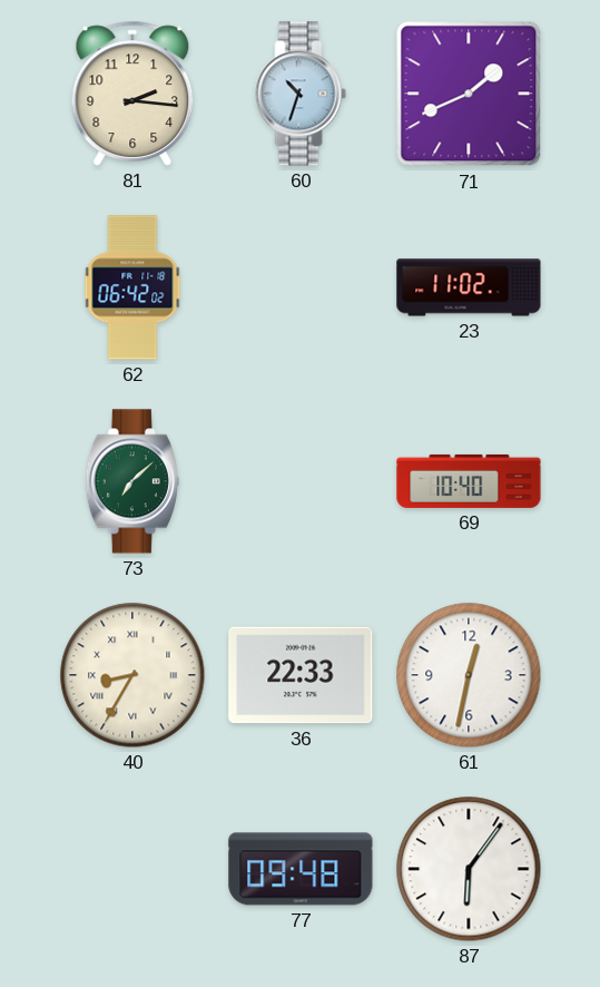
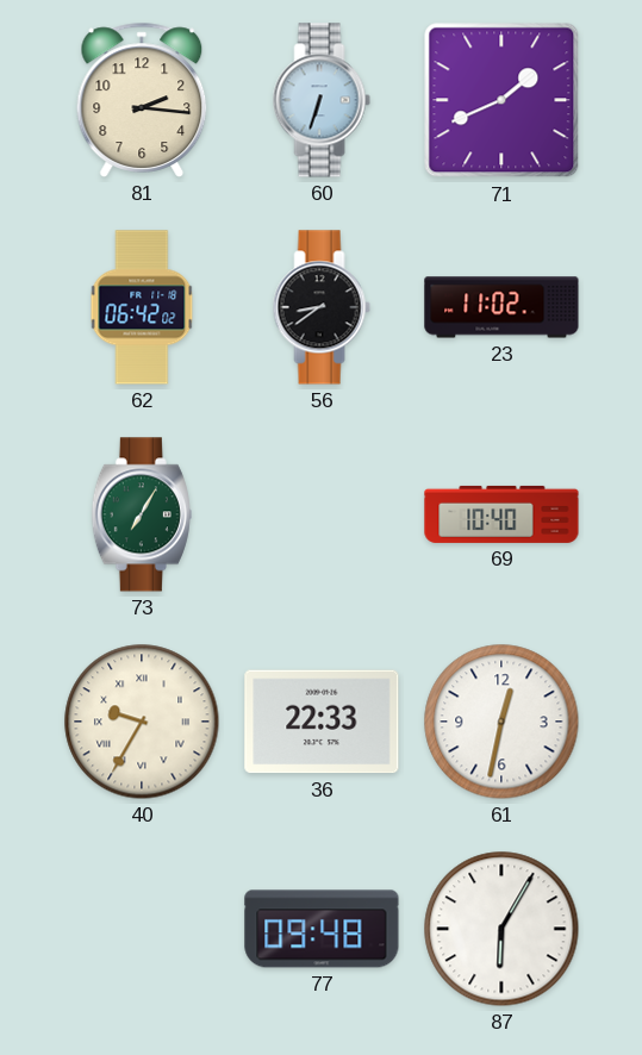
60: 10:33 -> 6:33 (322, 100)
56: none -> 8:39 (322, 307)
73: 7:08 -> 7:05 (142, 514)
40: 8:35 -> 9:35 (142, 722)
87: 6:06 -> 6:05 (501, 929)
